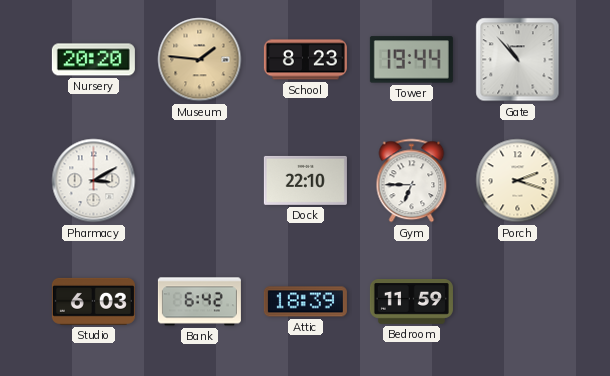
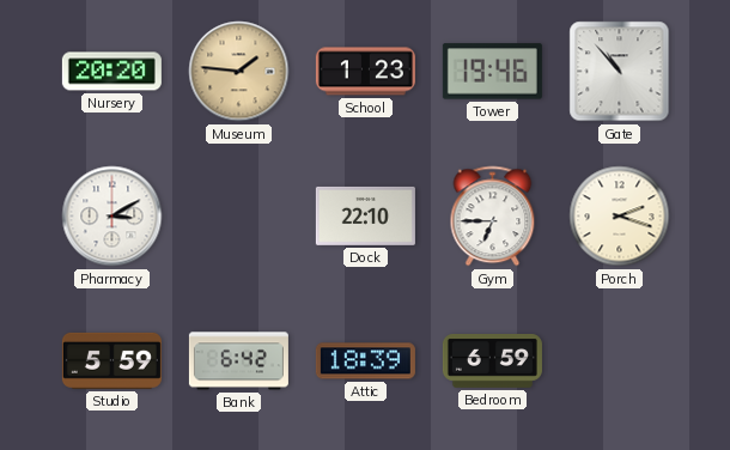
School: 8:23 -> 1:23 (365, 72)
Tower: 19:44 -> 19:46 (492, 72)
Studio: 6:03 -> 5:59 (111, 360)
Bedroom: 11:59 -> 6:59 (492, 361)
